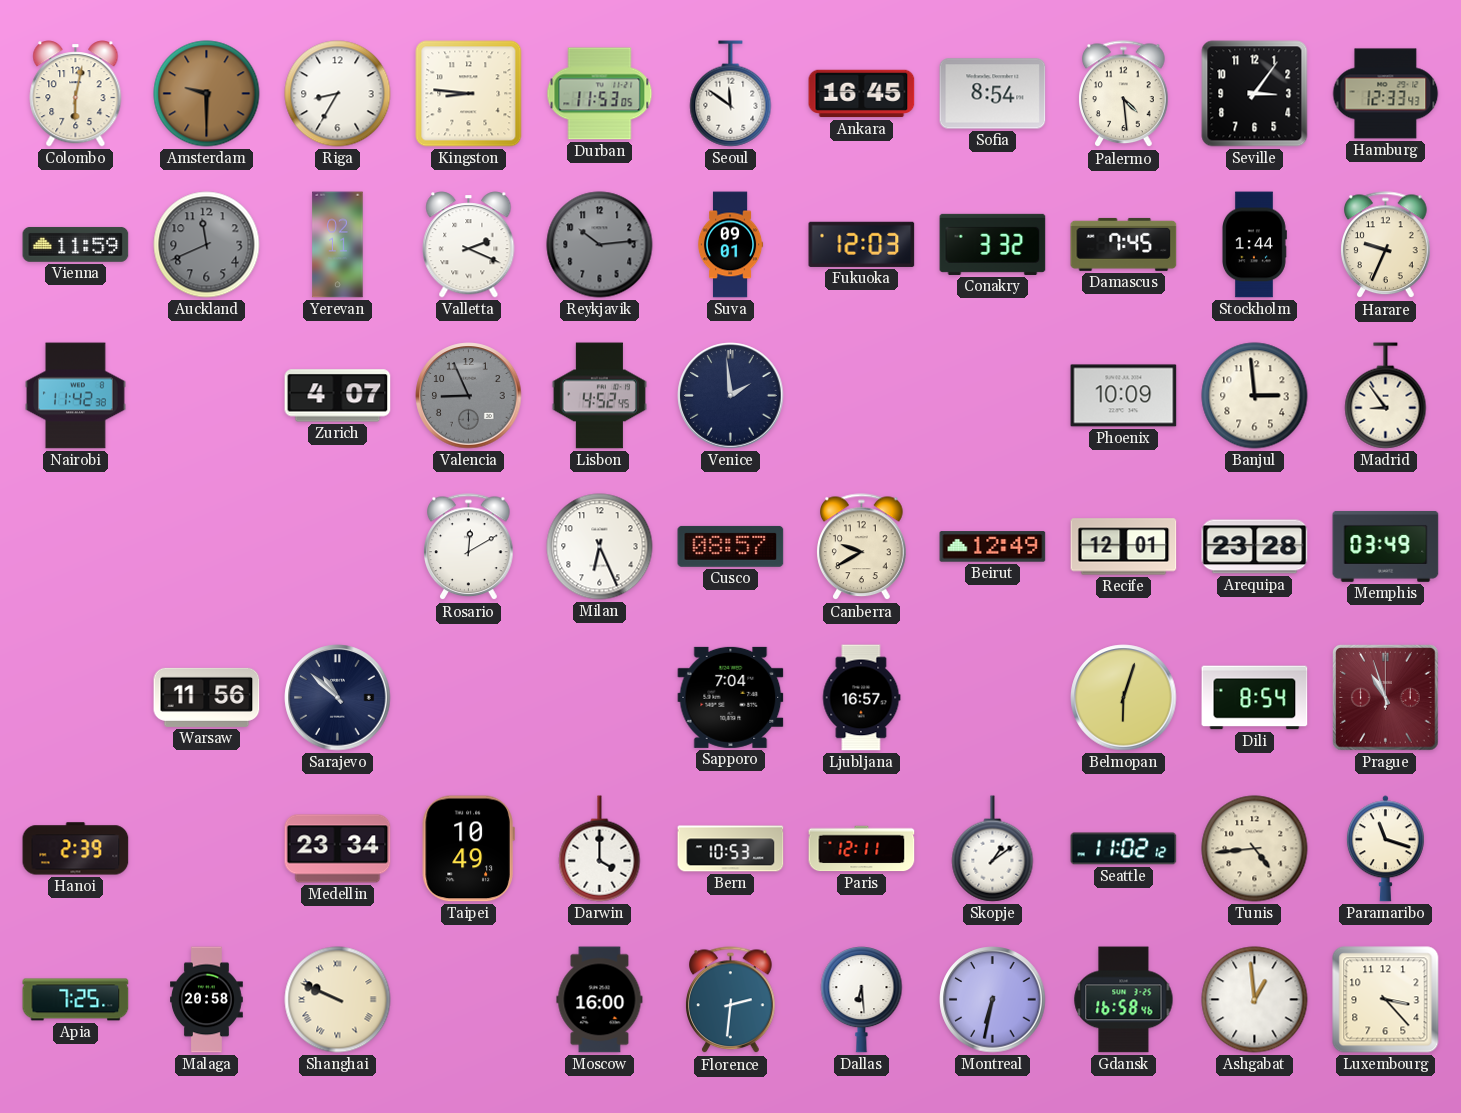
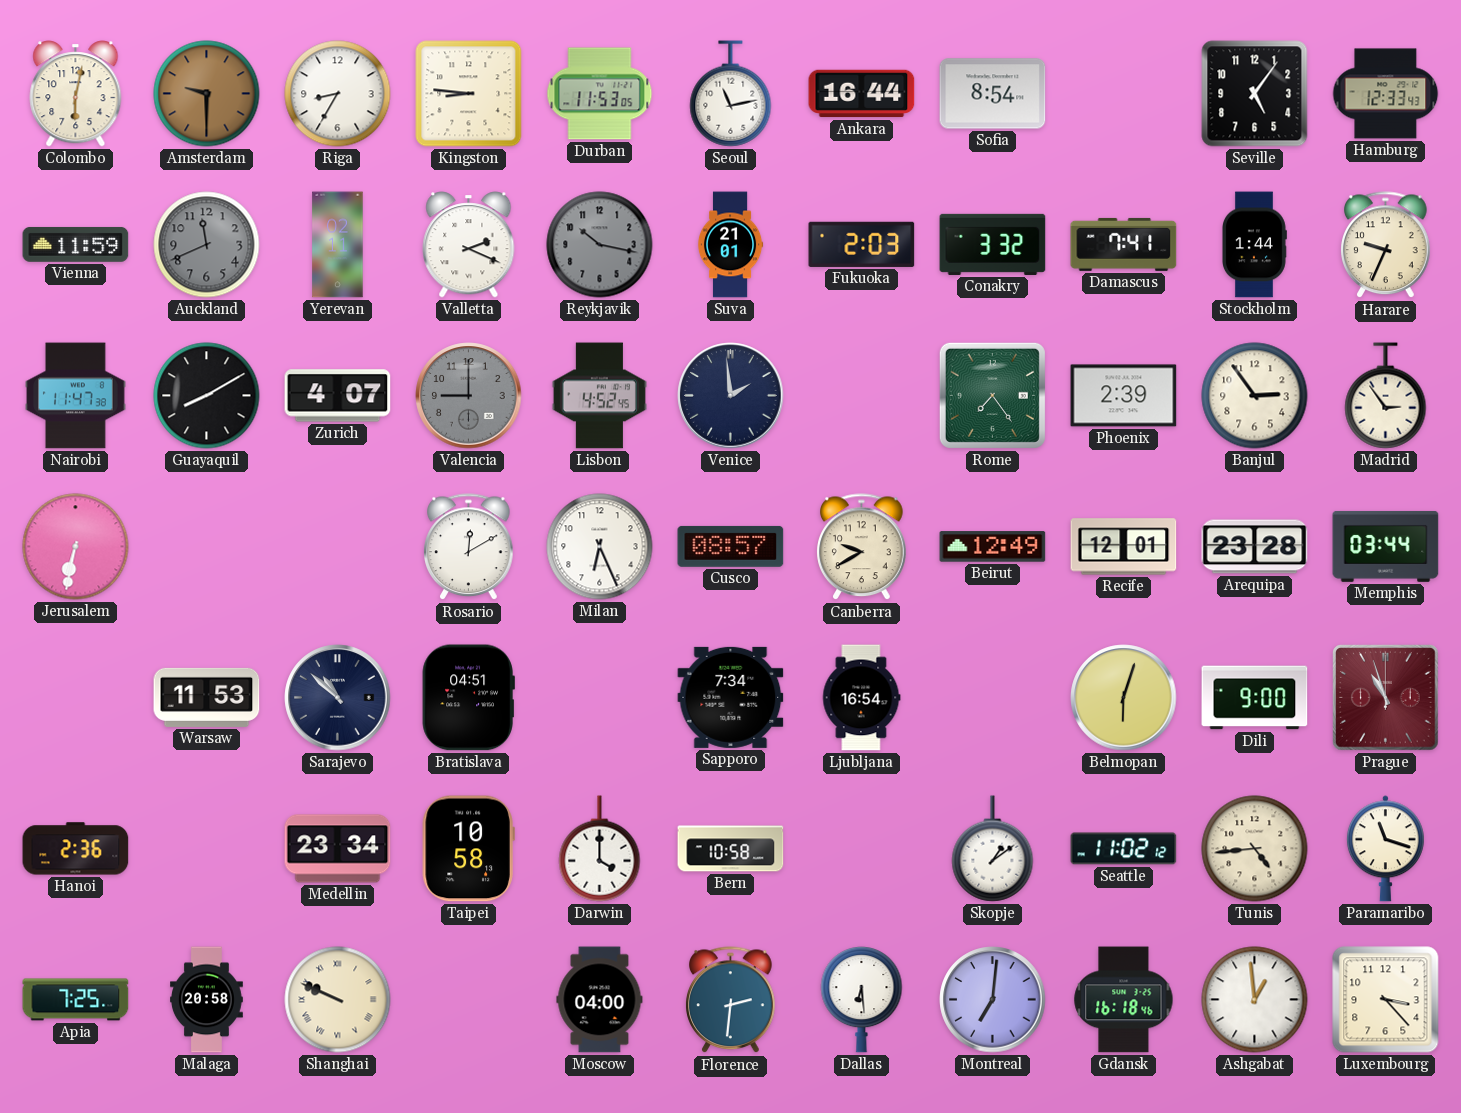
Seoul: 11:51 -> 11:13 (731, 94)
Ankara: 16:45 -> 16:44 (862, 94)
Palermo: 4:29 -> none (1124, 94)
Seville: 3:06 -> 5:06 (1255, 94)
Reykjavik: 10:14 -> 10:17 (600, 245)
Suva: 09:01 -> 21:01 (730, 245)
Fukuoka: 12:03 -> 2:03 (862, 244)
Damascus: 7:45 -> 7:41 (1124, 244)
Nairobi: 11:42 -> 11:47 (76, 396)
Guayaquil: none -> 8:10 (207, 396)
Valencia: 8:56 -> 9:00 (469, 396)
Rome: none -> 7:24 (992, 395)
Phoenix: 10:09 -> 2:39 (1124, 396)
Banjul: 2:59 -> 2:54 (1255, 396)
Madrid: 8:54 -> 2:54 (1386, 396)
Jerusalem: none -> 6:32 (76, 547)
Memphis: 03:49 -> 03:44 (1386, 546)
Warsaw: 11:56 -> 11:53 (207, 697)
Bratislava: none -> 04:51 (468, 698)
Sapporo: 7:04 -> 7:34 (731, 697)
Ljubljana: 16:57 -> 16:54 (861, 698)
Dili: 8:54 -> 9:00 (1255, 698)
Hanoi: 2:39 -> 2:36 (76, 849)
Taipei: 10:49 -> 10:58 (468, 849)
Bern: 10:53 -> 10:58 (731, 849)
Paris: 12:11 -> none (862, 849)
Moscow: 16:00 -> 04:00 (600, 1000)
Montreal: 6:32 -> 7:01 (993, 1000)
Gdansk: 16:58 -> 16:18 (1124, 1000)
